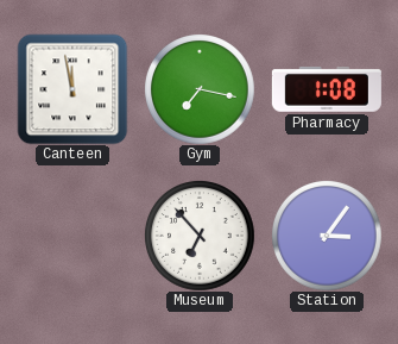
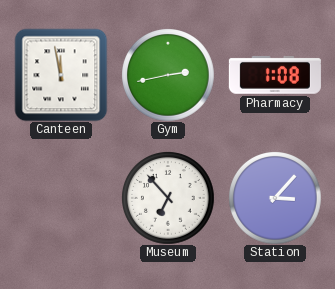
Gym: 7:17 -> 2:43 (168, 75)
Station: 3:06 -> 3:07 (275, 198)
